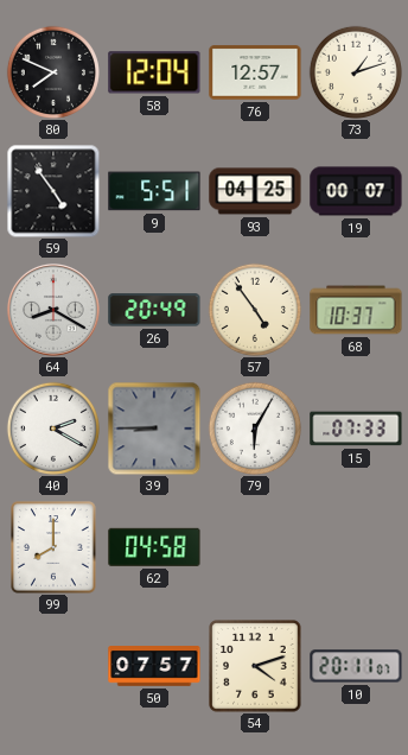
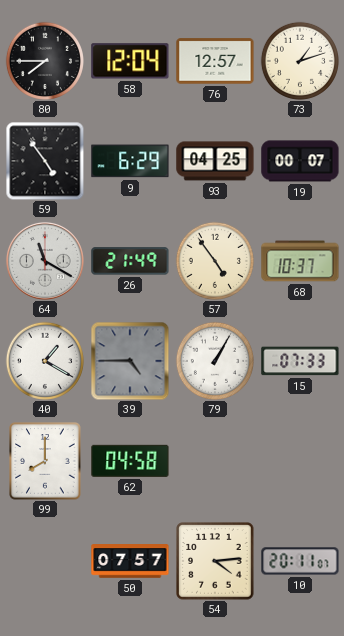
80: 7:49 -> 7:45 (45, 61)
9: 5:51 -> 6:29 (130, 161)
64: 8:20 -> 11:20 (45, 261)
26: 20:49 -> 21:49 (130, 261)
40: 2:20 -> 1:20 (45, 361)
39: 8:45 -> 4:45 (130, 361)
79: 6:05 -> 1:05 (215, 361)
54: 4:12 -> 4:14 (215, 561)
